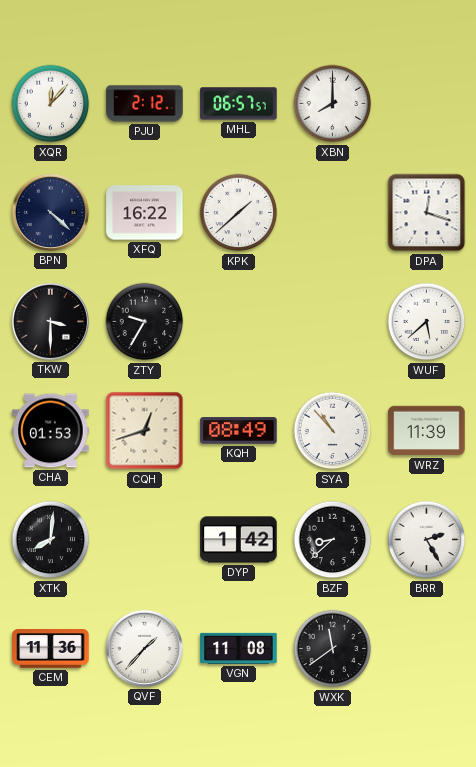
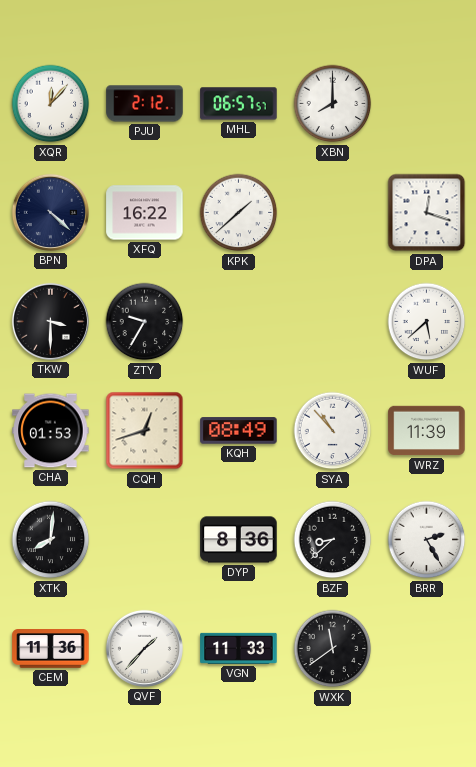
DYP: 1:42 -> 8:36 (239, 540)
VGN: 11:08 -> 11:33 (239, 648)
